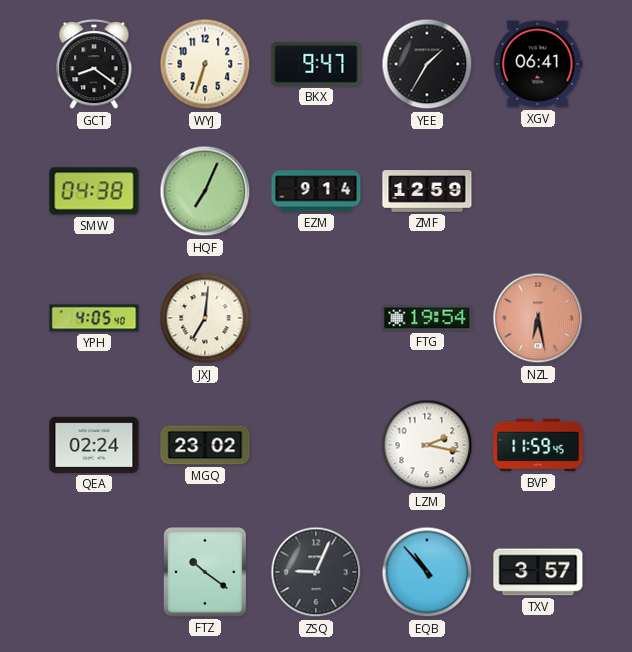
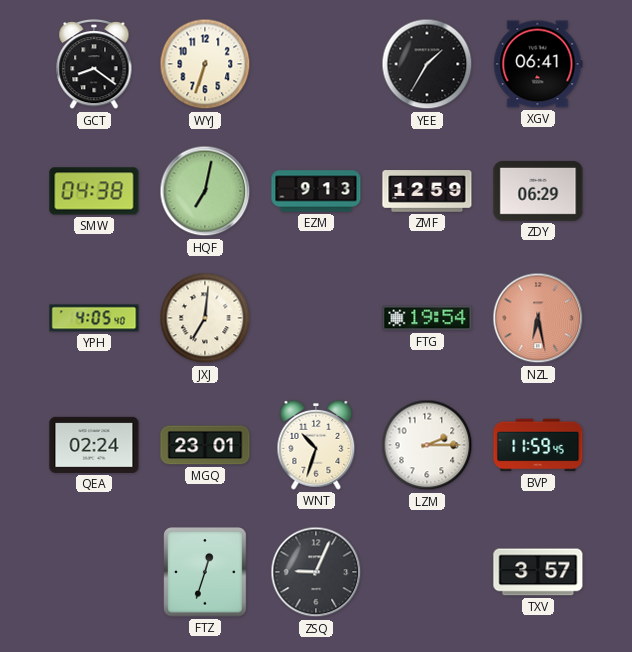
BKX: 9:47 -> none (316, 64)
HQF: 7:04 -> 7:02 (205, 191)
EZM: 9:14 -> 9:13 (316, 191)
ZDY: none -> 06:29 (538, 191)
MGQ: 23:02 -> 23:01 (205, 445)
WNT: none -> 10:33 (316, 445)
LZM: 2:17 -> 2:15 (427, 445)
FTZ: 10:21 -> 12:33 (205, 572)
EQB: 10:53 -> none (427, 572)
